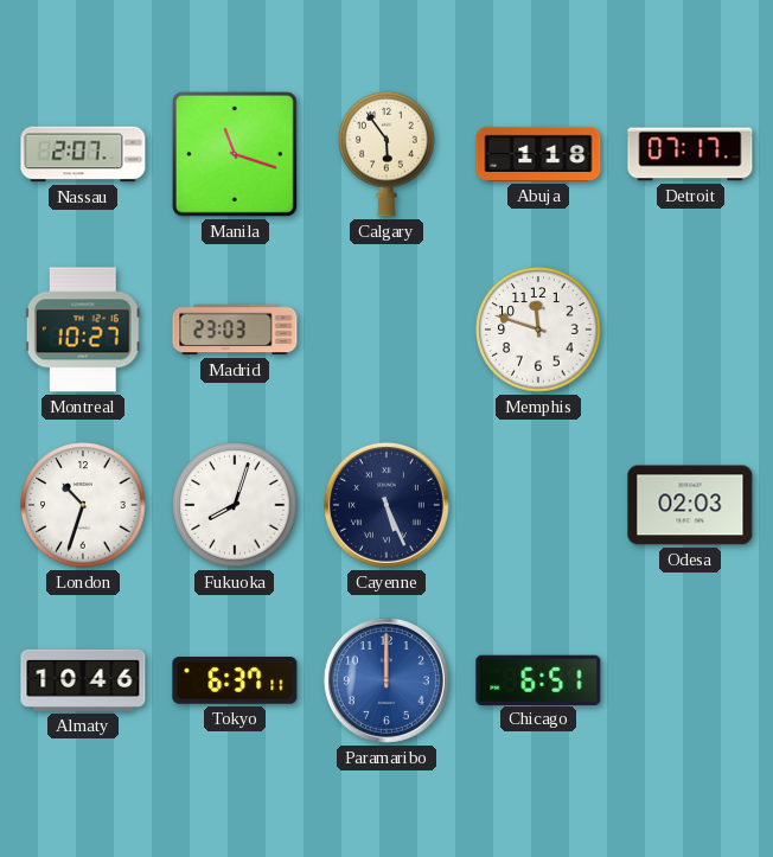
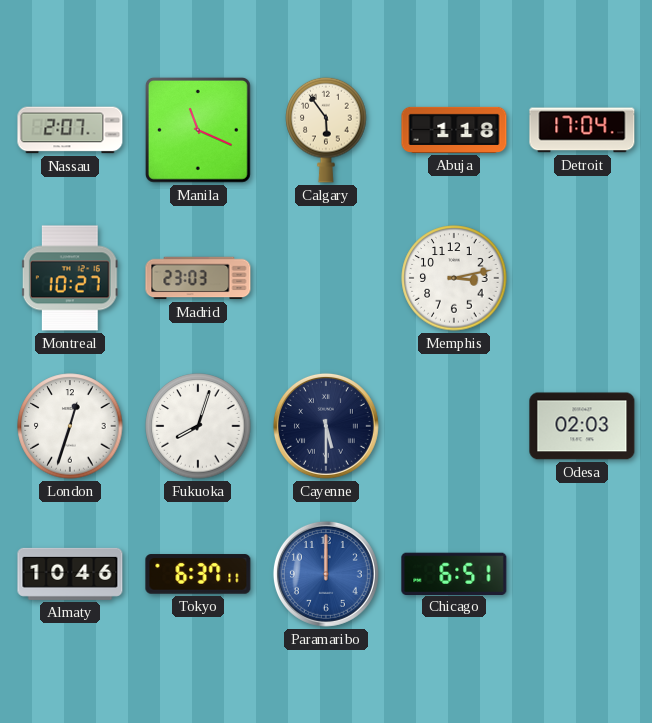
Manila: 11:18 -> 11:19 (198, 130)
Detroit: 07:17 -> 17:04 (582, 130)
Memphis: 11:48 -> 3:13 (454, 278)
London: 10:33 -> 12:33 (70, 426)
Cayenne: 5:26 -> 5:30 (326, 426)
